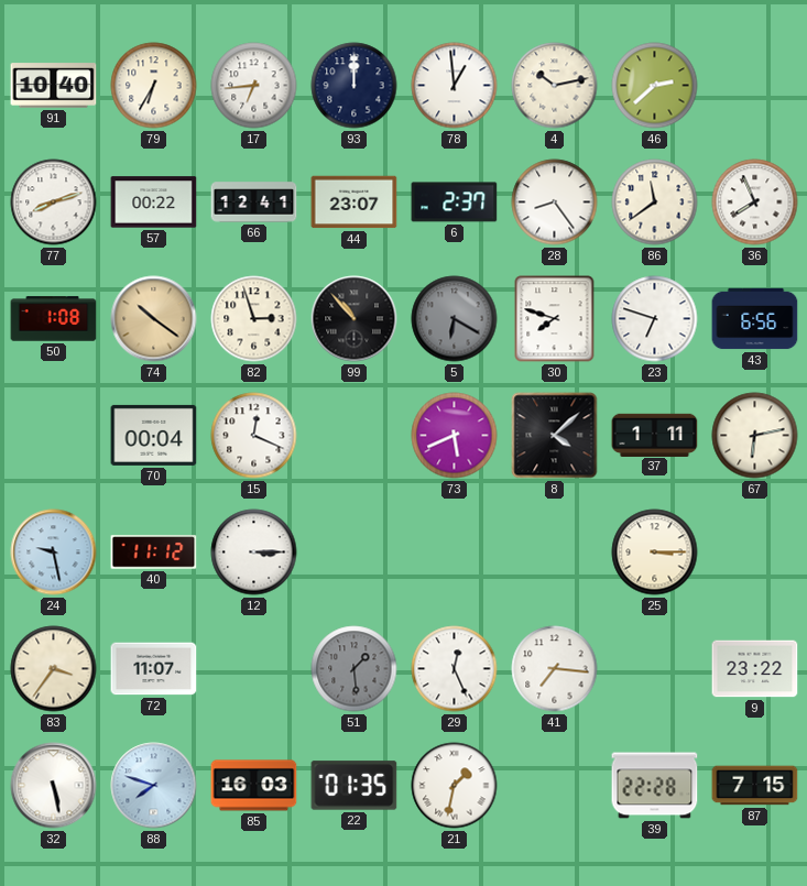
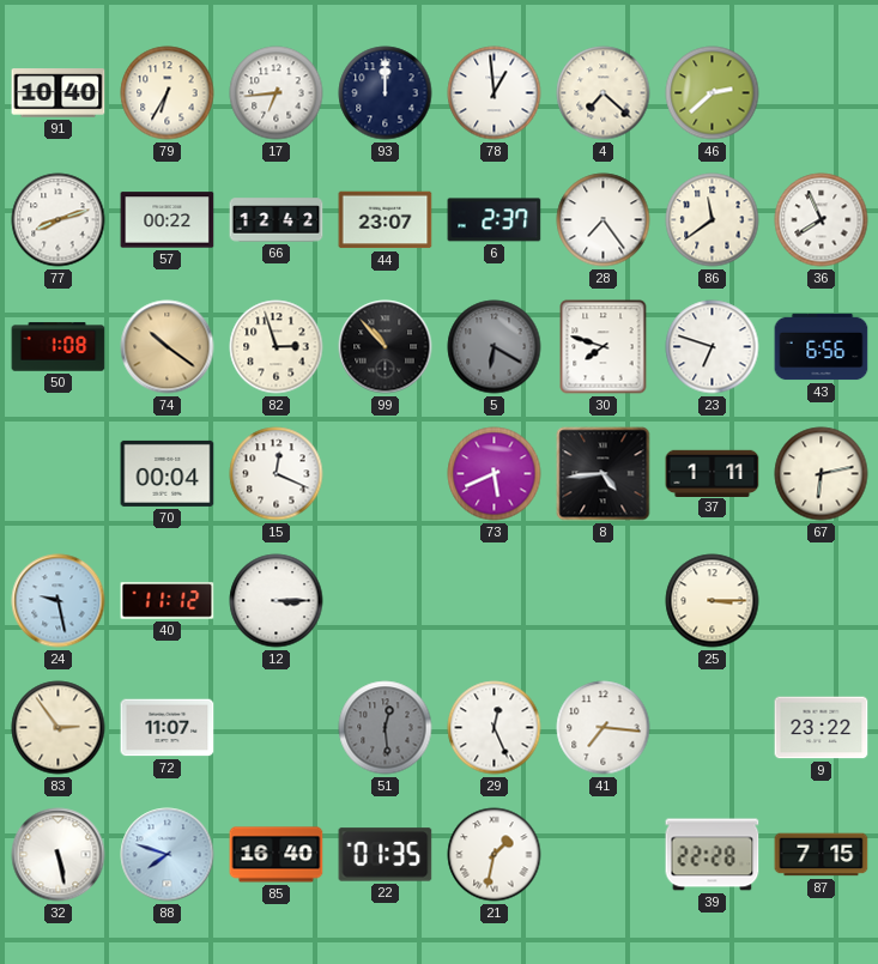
4: 10:13 -> 7:22 (604, 93)
66: 12:41 -> 12:42 (277, 220)
28: 8:24 -> 7:24 (604, 220)
8: 4:08 -> 4:44 (604, 474)
83: 3:36 -> 2:54 (59, 728)
51: 1:29 -> 12:29 (386, 728)
85: 16:03 -> 16:40 (277, 855)
